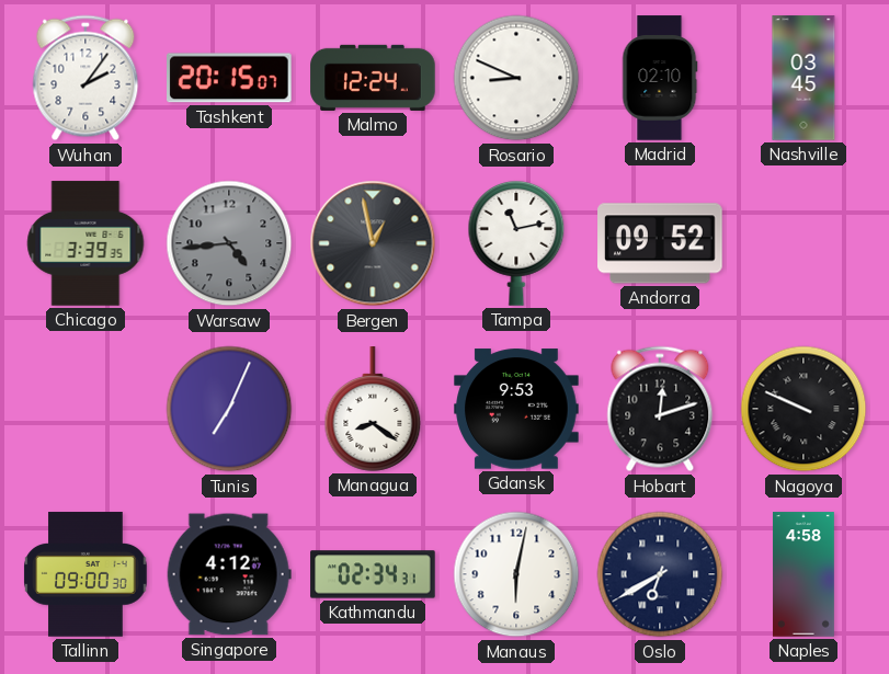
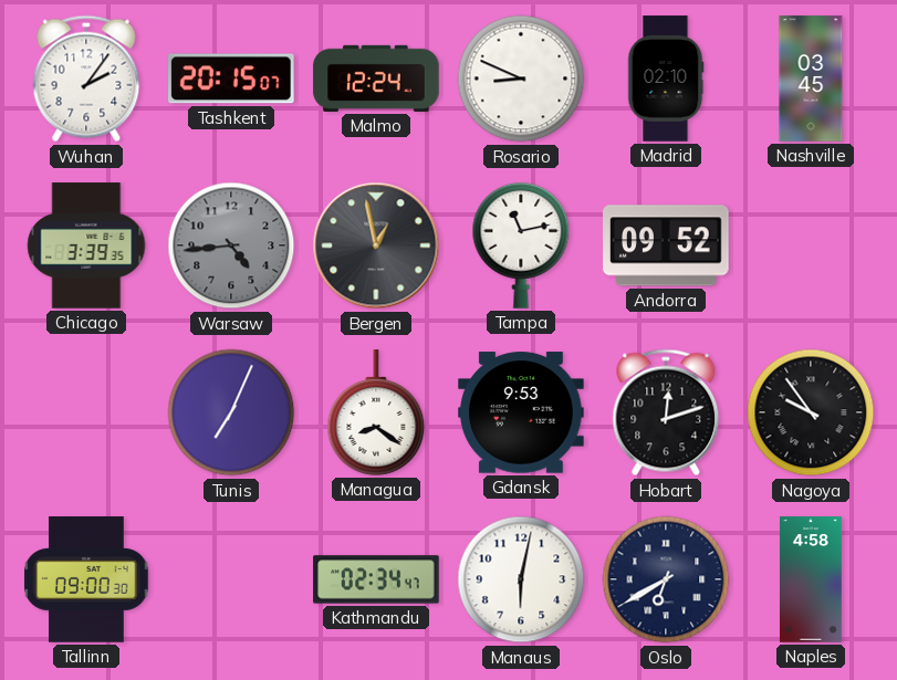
Nagoya: 9:49 -> 9:54 (811, 412)
Singapore: 4:12 -> none (229, 574)
Kathmandu: 02:34:31 -> 02:34:47 (376, 579)
